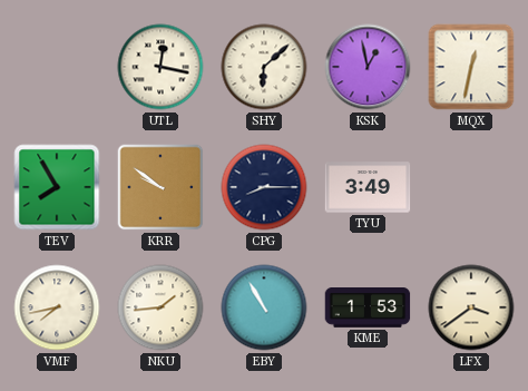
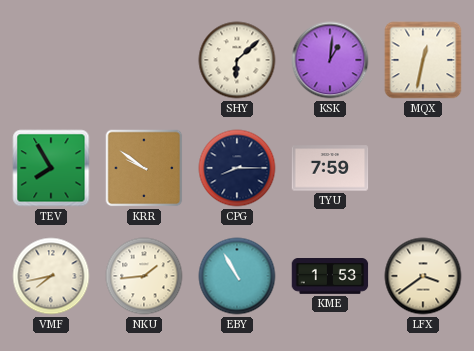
UTL: 12:17 -> none (160, 67)
KSK: 12:58 -> 1:01 (330, 60)
TYU: 3:49 -> 7:59 (330, 168)
